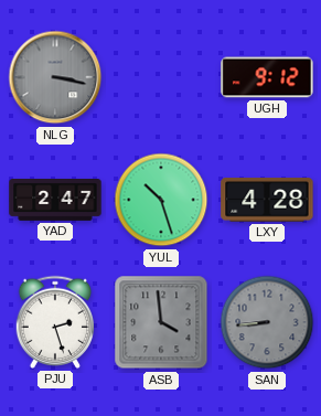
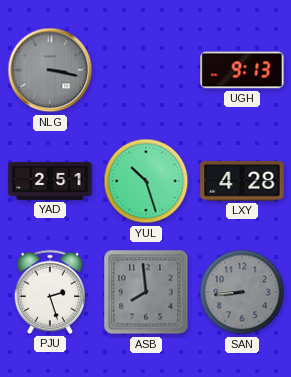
UGH: 9:12 -> 9:13 (242, 70)
YAD: 2:47 -> 2:51 (50, 182)
ASB: 3:59 -> 7:59 (146, 292)
